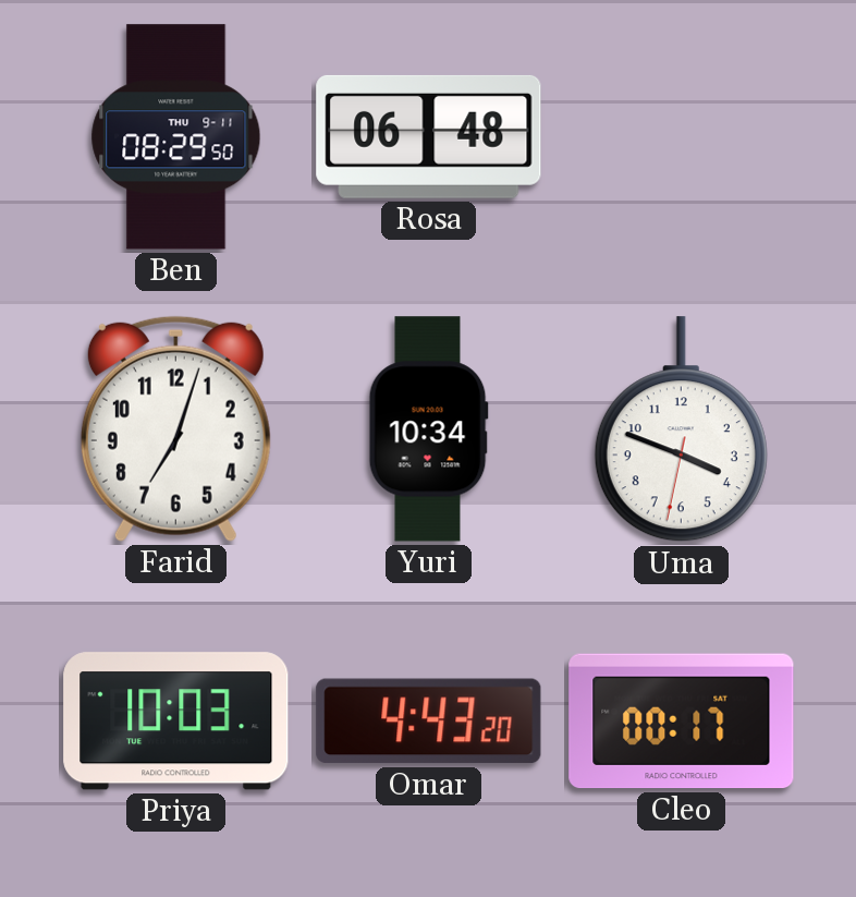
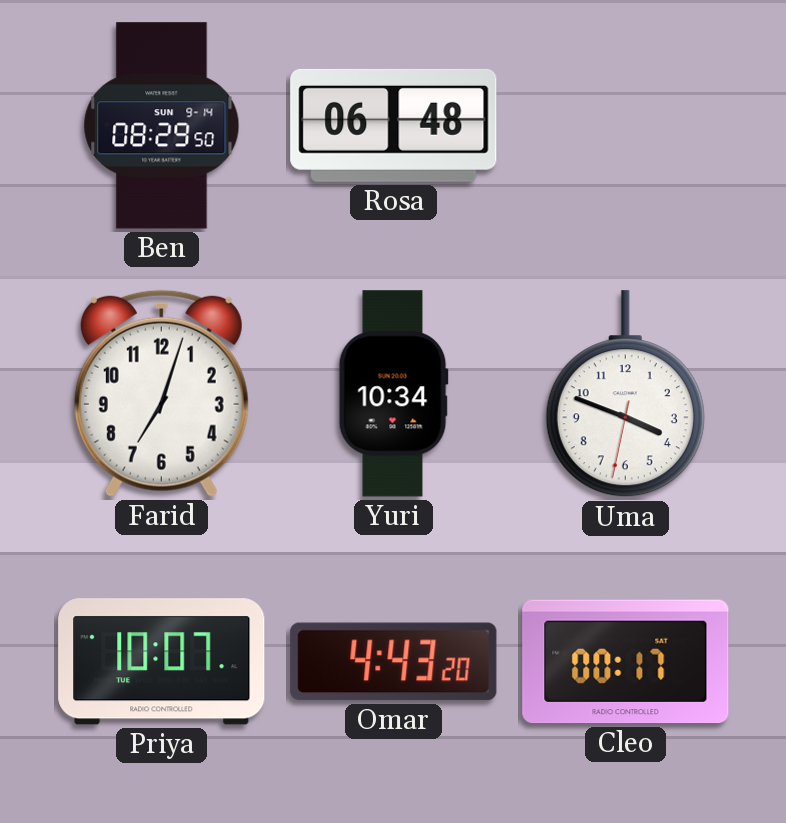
Ben date: THU 9-11 -> SUN 9-14 (162, 126)
Priya: 10:03 -> 10:07 (162, 662)
